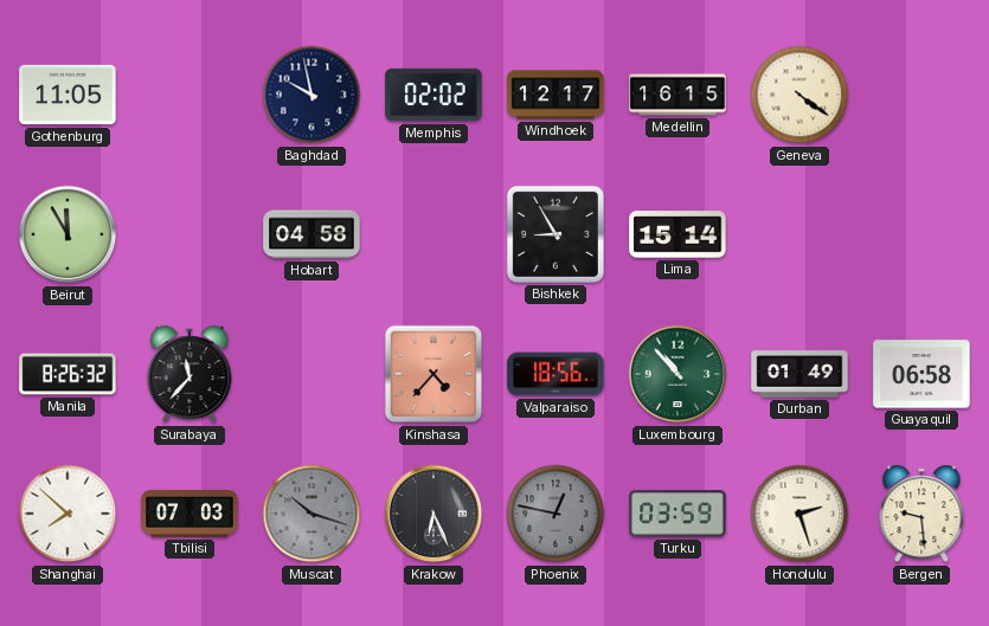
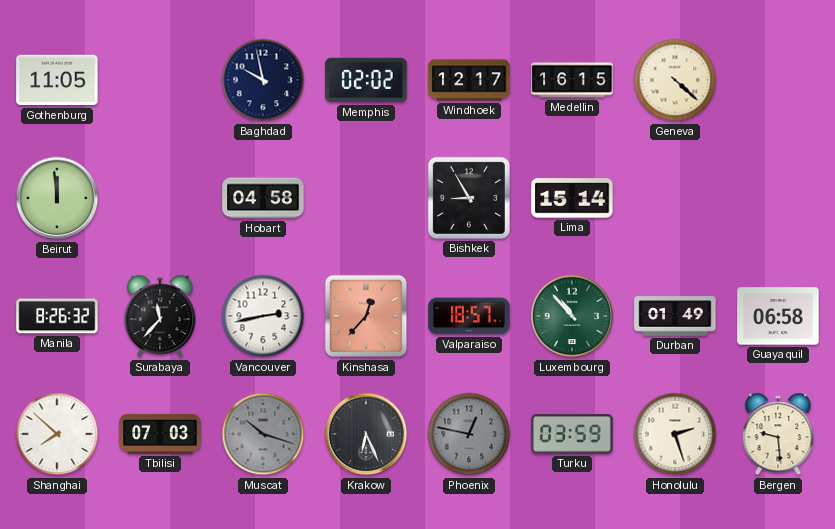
Geneva: 4:21 -> 4:22 (675, 80)
Beirut: 11:55 -> 11:59 (57, 198)
Vancouver: none -> 2:43 (263, 316)
Kinshasa: 4:37 -> 12:37 (366, 316)
Valparaiso: 18:56 -> 18:57 (469, 316)
